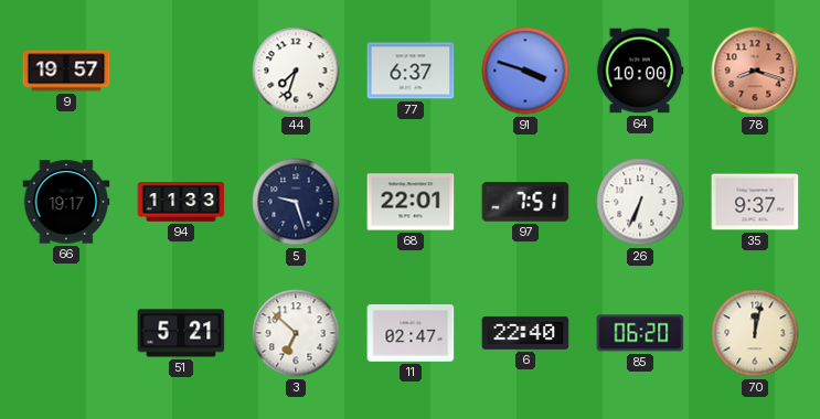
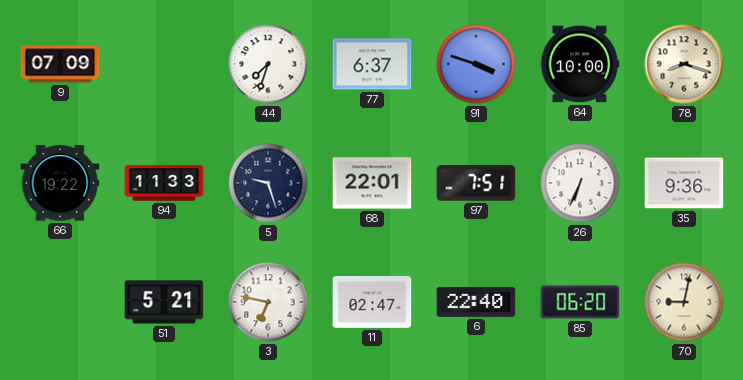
9: 19:57 -> 07:09 (60, 64)
78 dial: salmon -> cream (684, 64)
66: 19:17 -> 19:22 (60, 183)
35: 9:37 -> 9:36 (684, 183)
3: 6:52 -> 6:47 (268, 302)
70: 12:02 -> 9:02 (684, 302)
